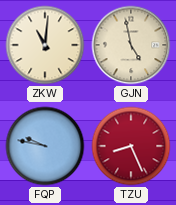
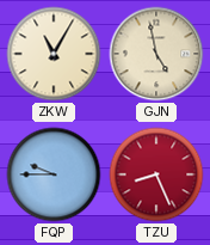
ZKW: 11:01 -> 11:05 (54, 54)
FQP: 9:47 -> 9:45 (54, 174)
